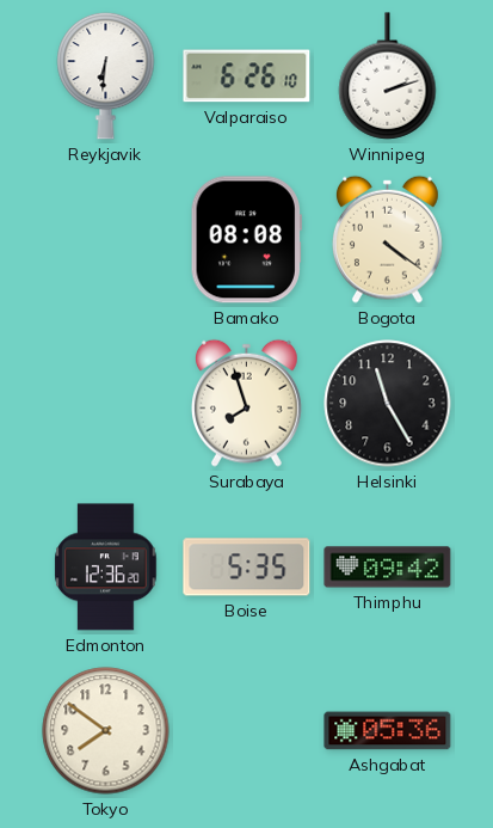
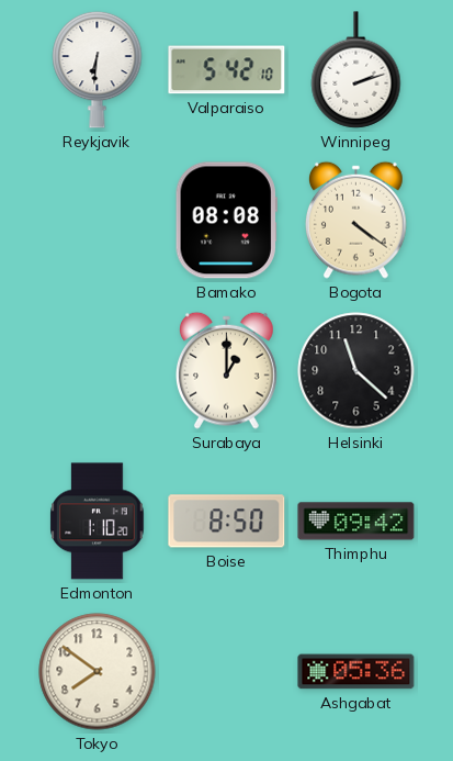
Valparaiso: 6:26 -> 5:42 (227, 70)
Surabaya: 7:57 -> 1:00 (227, 370)
Helsinki: 11:25 -> 11:22 (356, 371)
Edmonton: 12:36 -> 1:10 (98, 522)
Boise: 5:35 -> 8:50 (227, 522)
